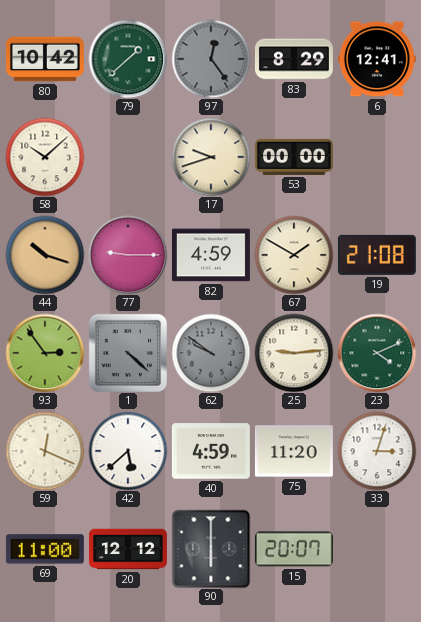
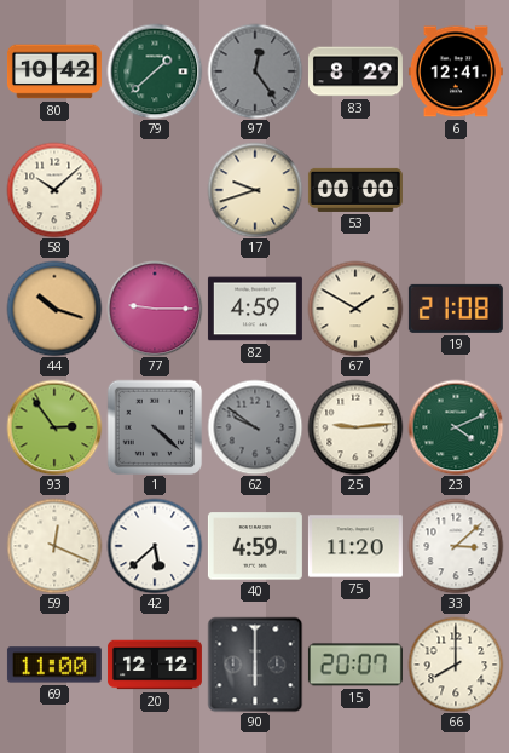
33: 3:03 -> 3:08 (456, 546)
66: none -> 8:00 (456, 665)
